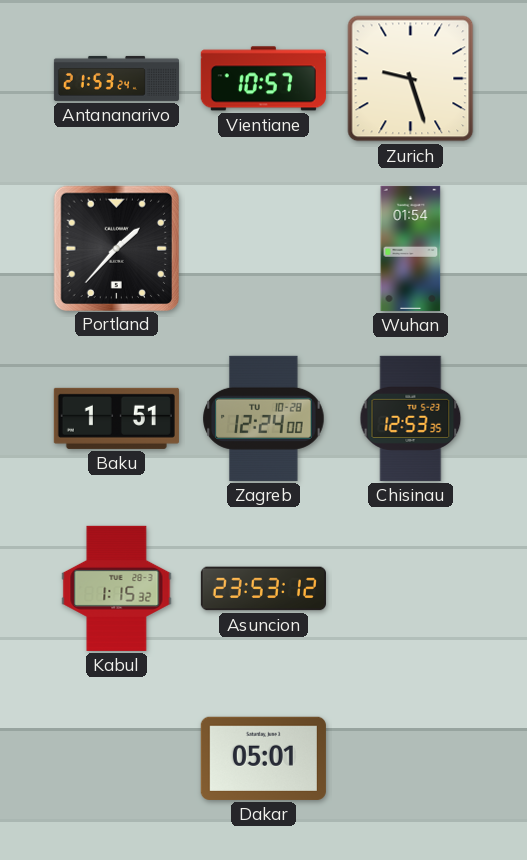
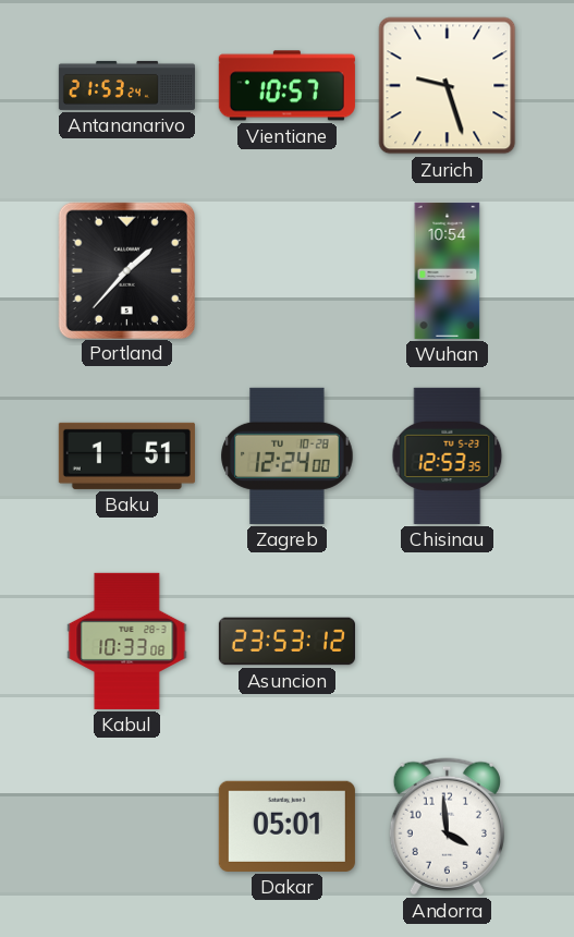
Wuhan: 01:54 -> 10:54 (448, 270)
Kabul: 1:15 -> 10:33 (127, 641)
Andorra: none -> 3:59 (447, 827)
